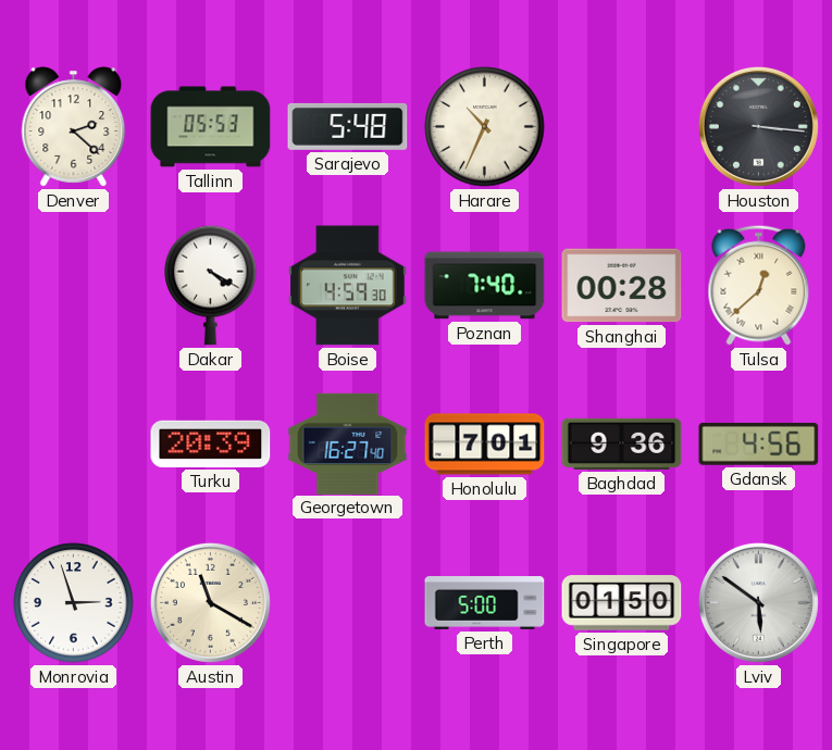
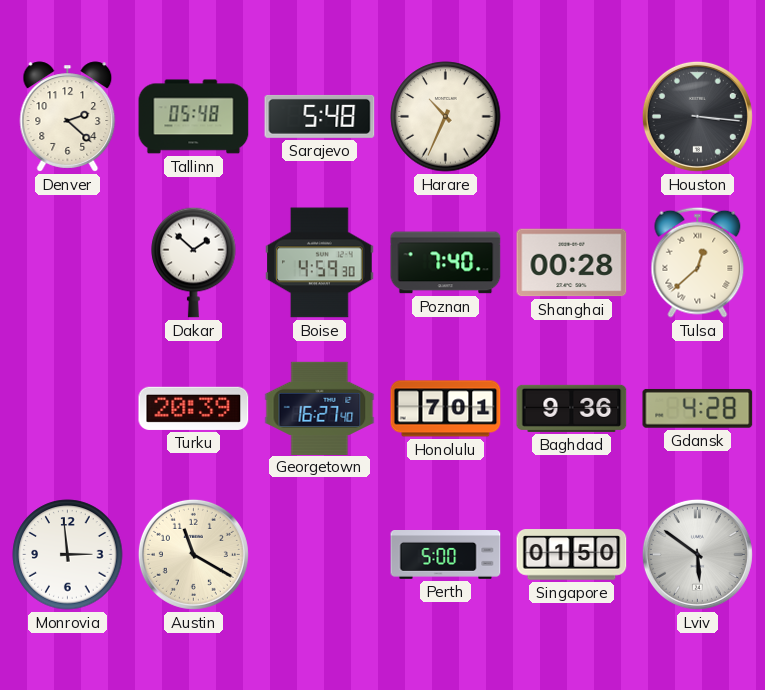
Tallinn: 05:53 -> 05:48 (194, 117)
Dakar: 4:20 -> 1:52 (194, 262)
Gdansk: 4:56 -> 4:28 (698, 408)
Monrovia: 2:57 -> 2:59 (68, 555)
